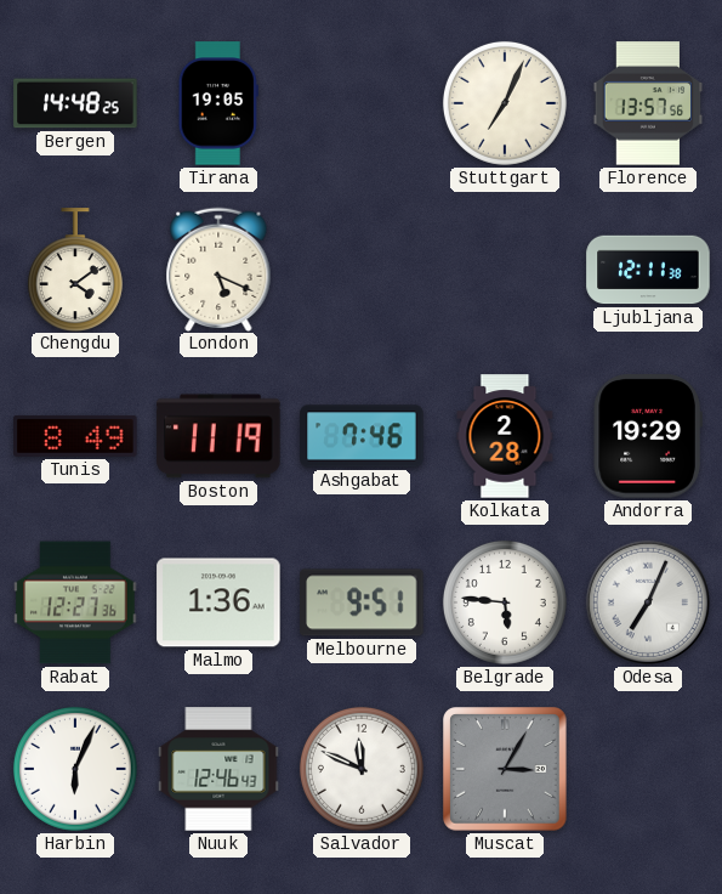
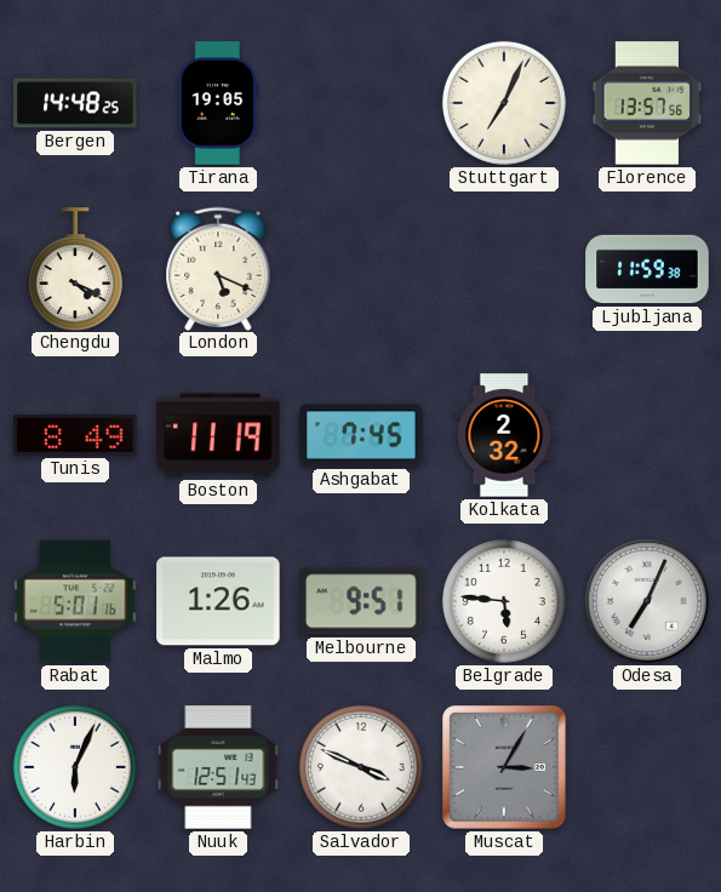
Chengdu: 4:09 -> 4:19 (75, 269)
Ljubljana: 12:11 -> 11:59 (647, 269)
Ashgabat: 7:46 -> 7:45 (361, 435)
Kolkata: 2:28 -> 2:32 (504, 435)
Andorra: 19:29 -> none (648, 436)
Rabat: 12:27 -> 5:01 (75, 601)
Malmo: 1:36 -> 1:26 (218, 601)
Nuuk: 12:46 -> 12:51 (218, 767)
Salvador: 11:49 -> 3:49 (361, 767)
